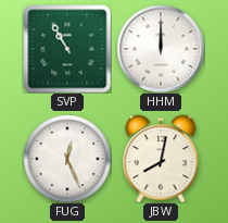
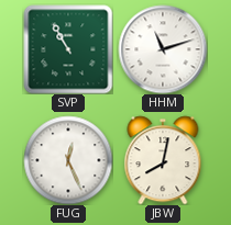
HHM: 12:00 -> 11:12 (163, 49)
